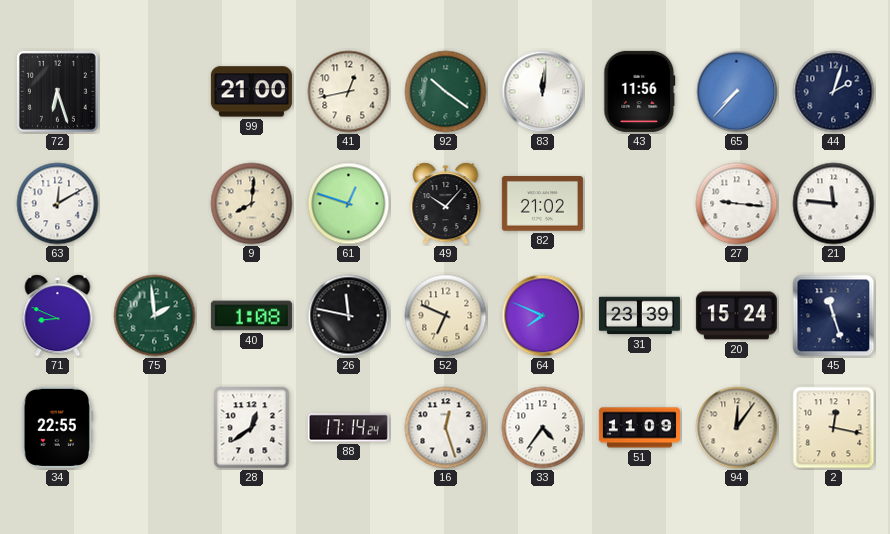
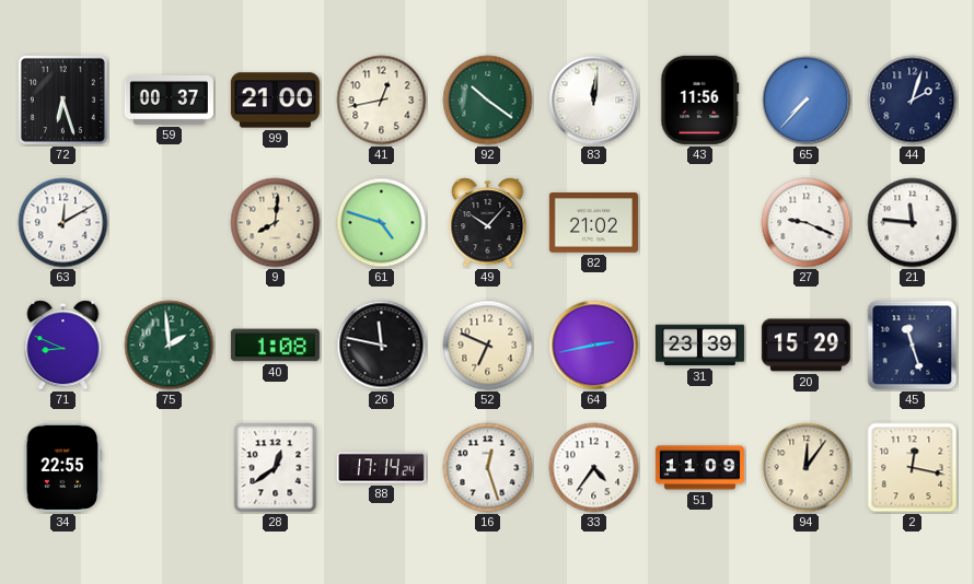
59: none -> 00:37 (169, 100)
61: 12:48 -> 4:48 (382, 223)
27: 9:16 -> 9:19 (807, 223)
64: 7:49 -> 2:43 (594, 346)
20: 15:24 -> 15:29 (805, 346)
